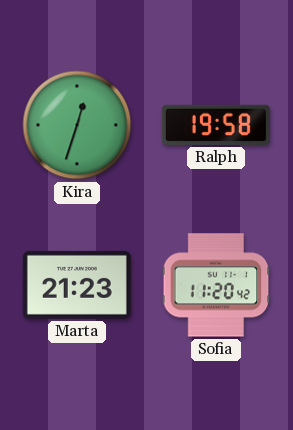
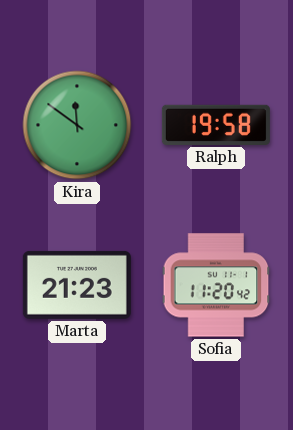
Kira: 12:33 -> 11:51 (77, 125)
